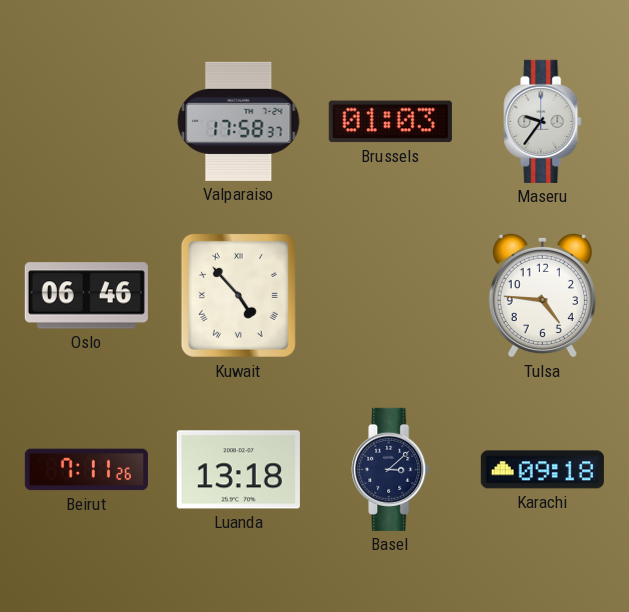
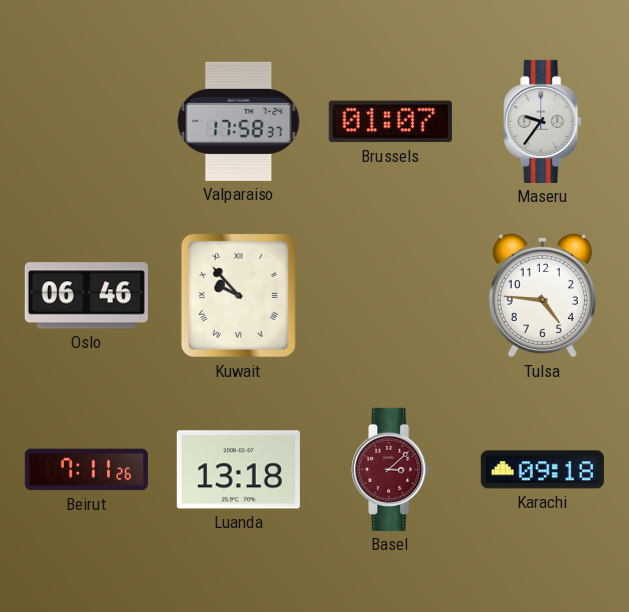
Brussels: 01:03 -> 01:07 (390, 122)
Kuwait: 4:53 -> 9:53 (238, 295)
Basel dial: navy -> burgundy (391, 469)
